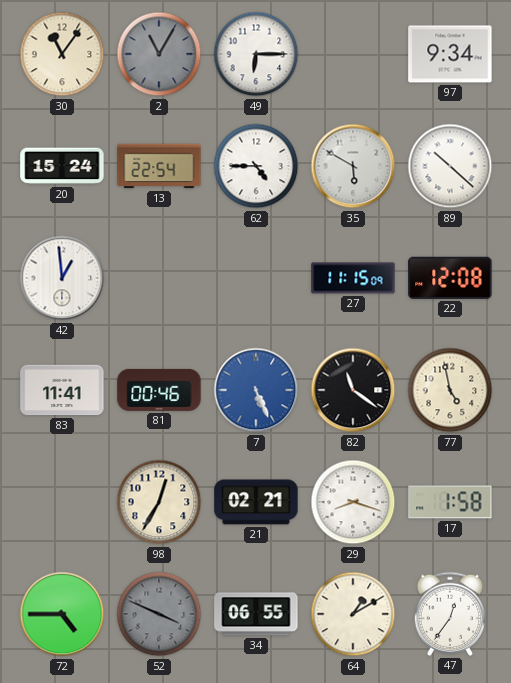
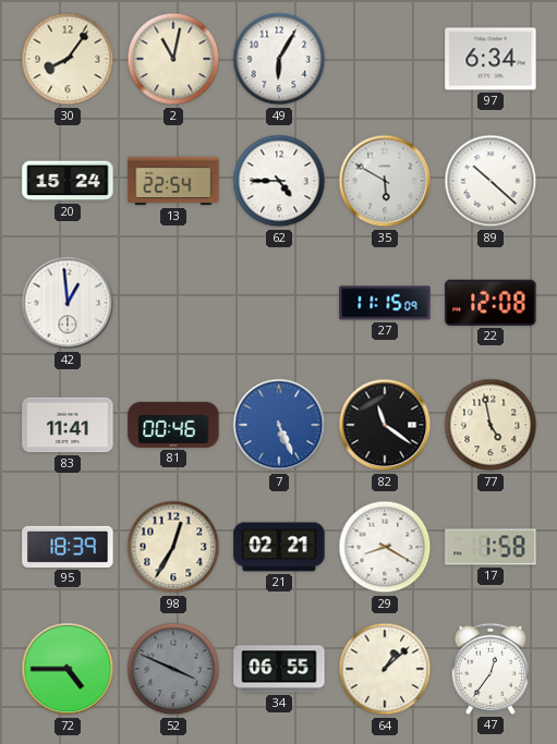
30: 11:06 -> 8:06 (68, 59)
2: 11:05 -> 11:02 (173, 59)
2 dial: grey -> cream (173, 59)
49: 6:15 -> 6:05 (279, 59)
97: 9:34 -> 6:34 (491, 59)
95: none -> 18:39 (68, 547)
29: 8:18 -> 8:20 (385, 547)
64: 1:10 -> 1:08 (385, 669)
